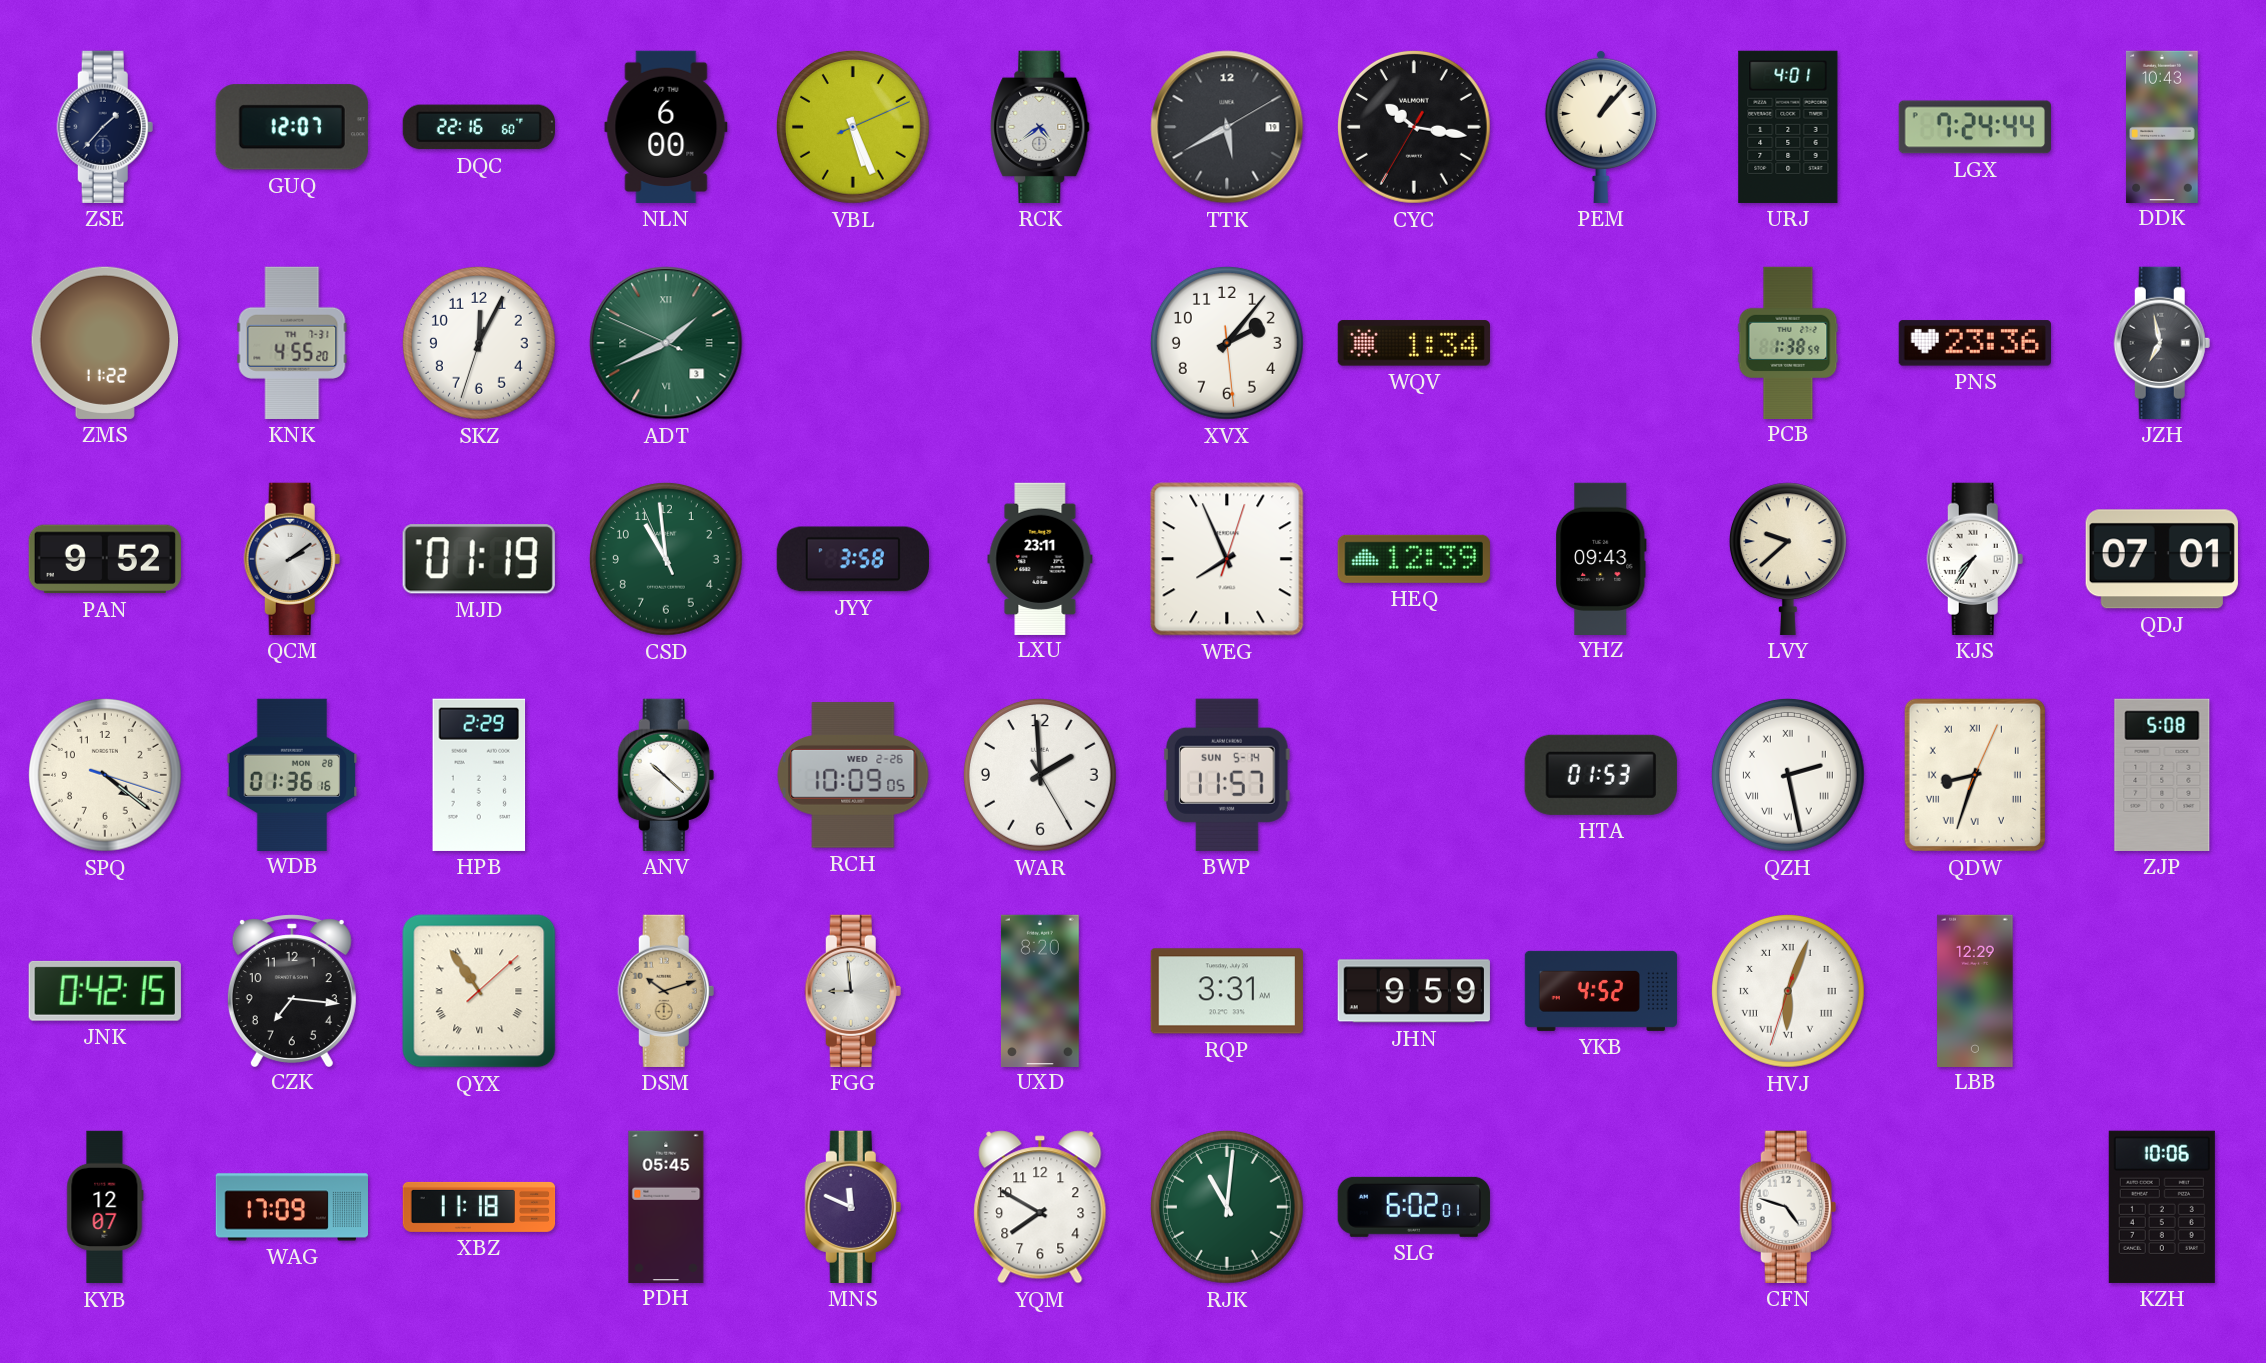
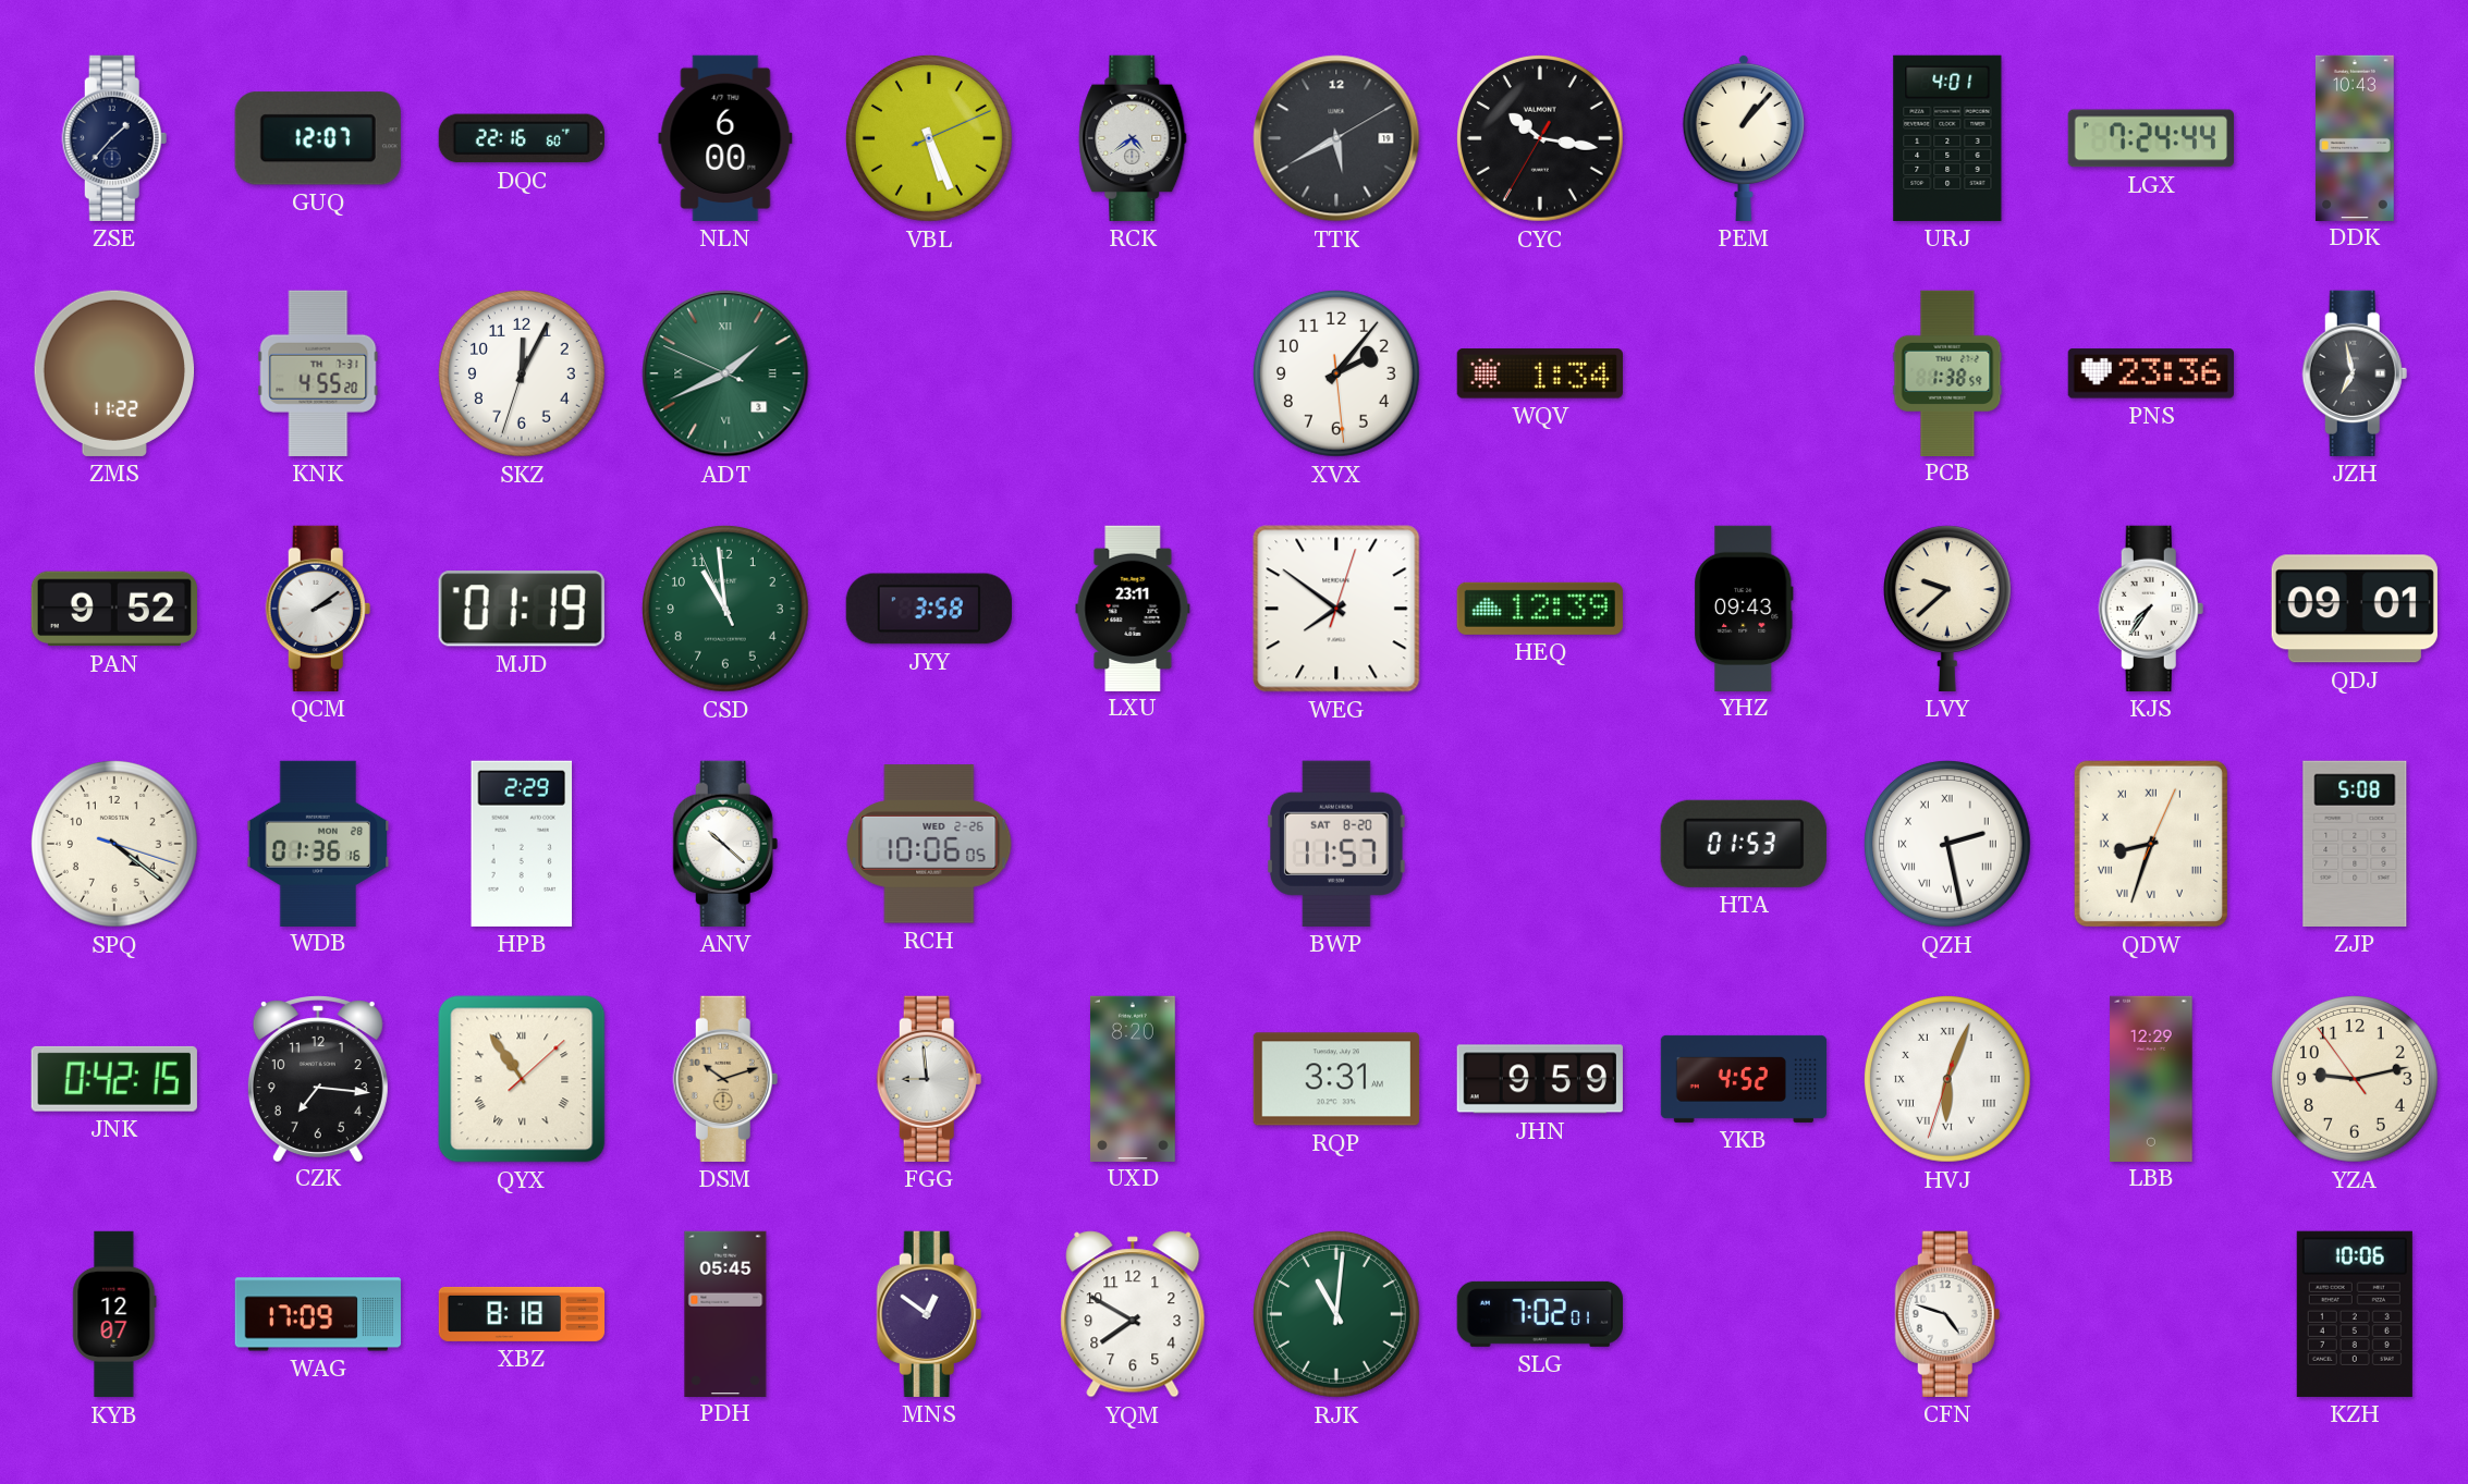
WEG: 7:56 -> 7:51 (1336, 609)
QDJ: 07:01 -> 09:01 (2355, 609)
RCH: 10:09 -> 10:06 (929, 844)
WAR: 1:59 -> none (1040, 775)
BWP date: SUN 5-14 -> SAT 8-20 (1336, 844)
YZA: none -> 9:12 (2355, 1079)
XBZ: 11:18 -> 8:18 (522, 1314)
MNS: 11:49 -> 12:51 (929, 1314)
SLG: 6:02 -> 7:02 (1540, 1314)
